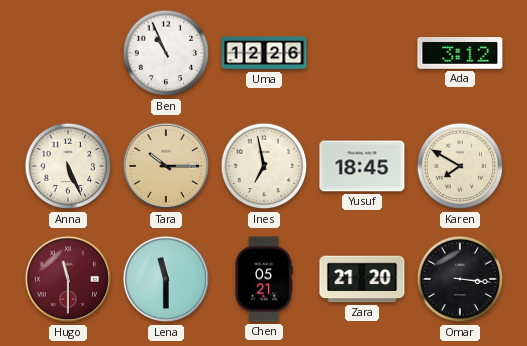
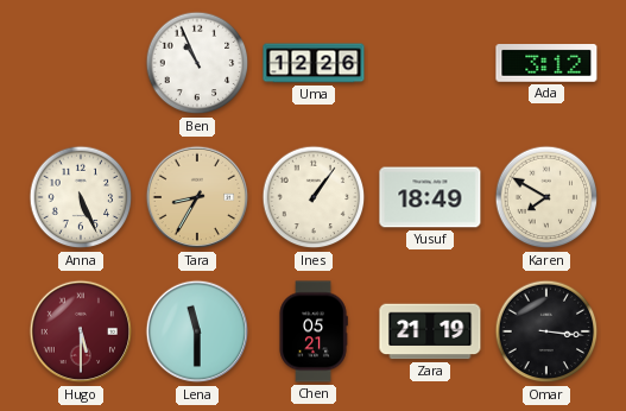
Tara: 10:15 -> 8:35 (197, 197)
Ines: 6:58 -> 1:06 (314, 197)
Yusuf: 18:45 -> 18:49 (430, 197)
Hugo: 11:30 -> 5:30 (81, 331)
Zara: 21:20 -> 21:19 (430, 331)
